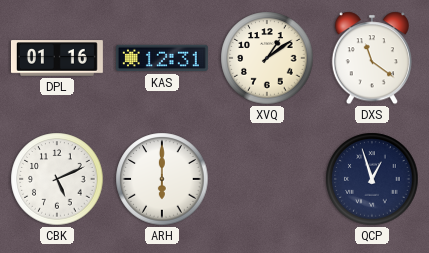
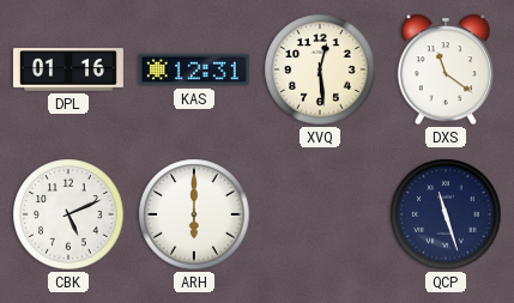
XVQ: 1:09 -> 12:29 (320, 69)
QCP: 12:57 -> 11:27 (446, 214)
